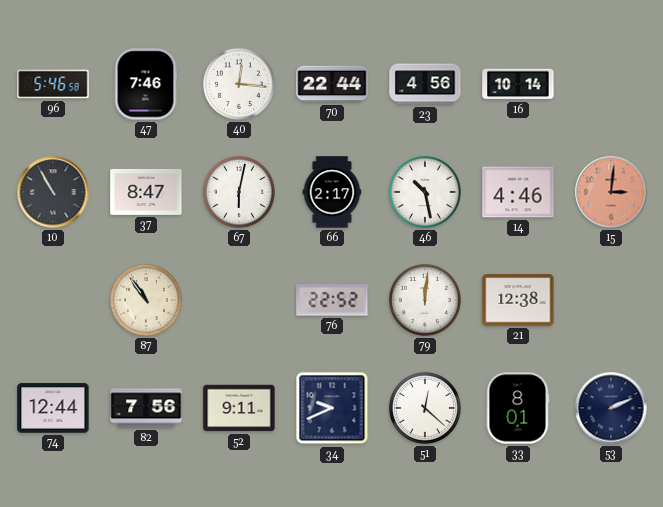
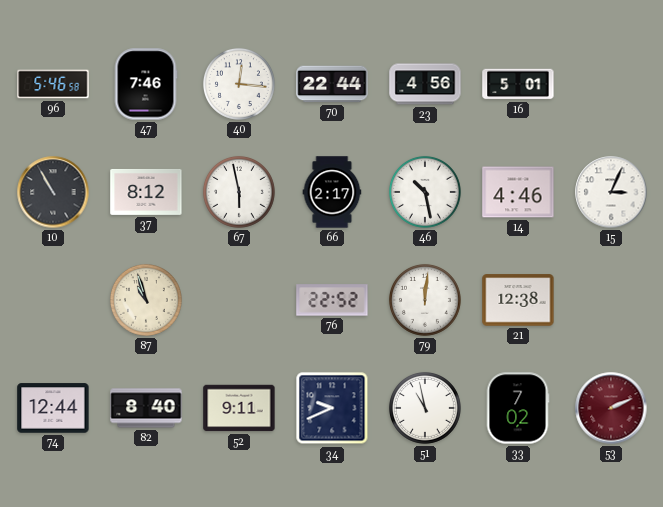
16: 10:14 -> 5:01 (518, 84)
37: 8:47 -> 8:12 (146, 192)
67: 6:02 -> 5:58 (239, 192)
15: 3:01 -> 3:04 (611, 192)
15 dial: salmon -> white (611, 192)
87: 10:54 -> 10:57 (146, 300)
82: 7:56 -> 8:40 (146, 408)
51: 12:22 -> 10:58 (425, 408)
33: 8:01 -> 7:02 (518, 408)
53 dial: navy -> burgundy (611, 408)
